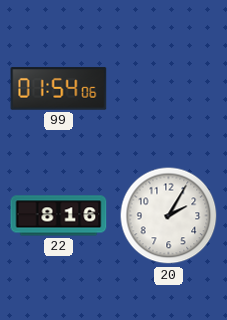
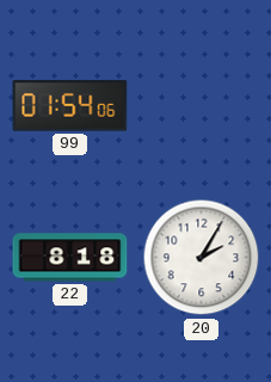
22: 8:16 -> 8:18 (70, 258)
